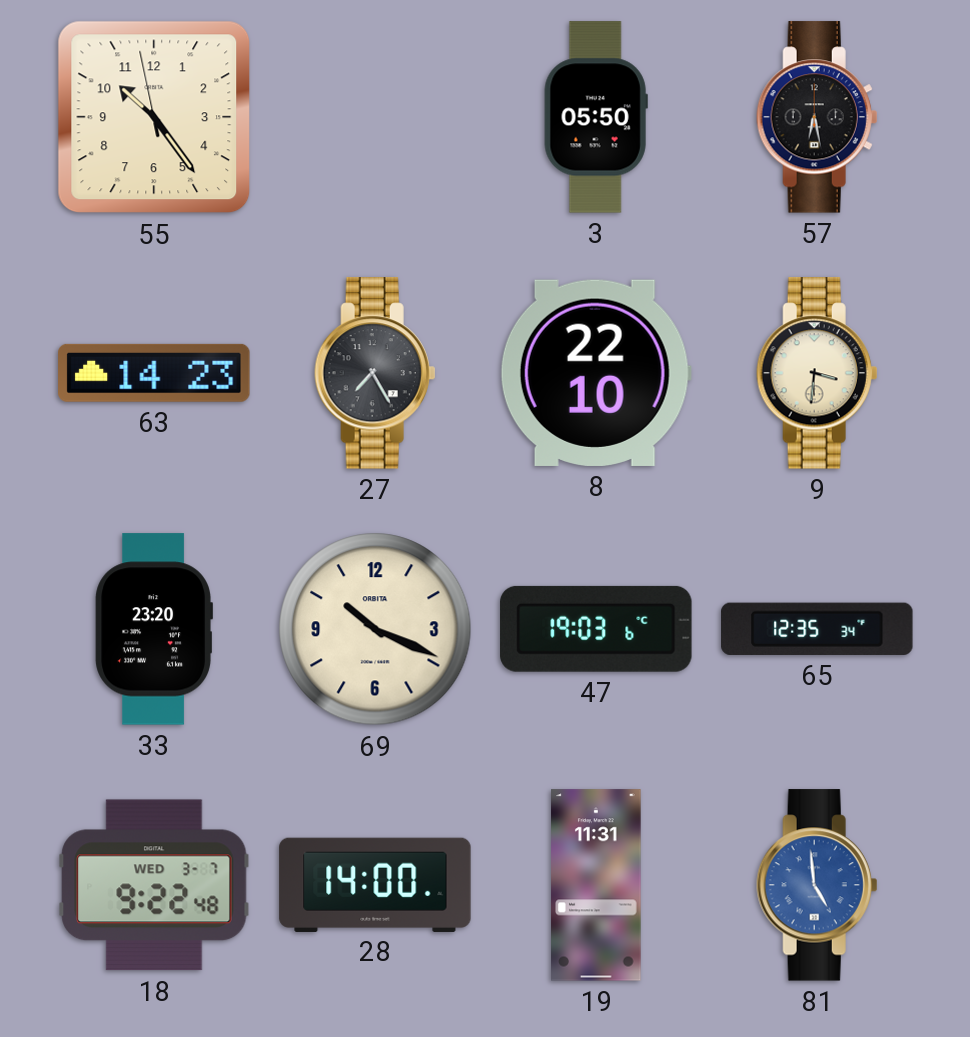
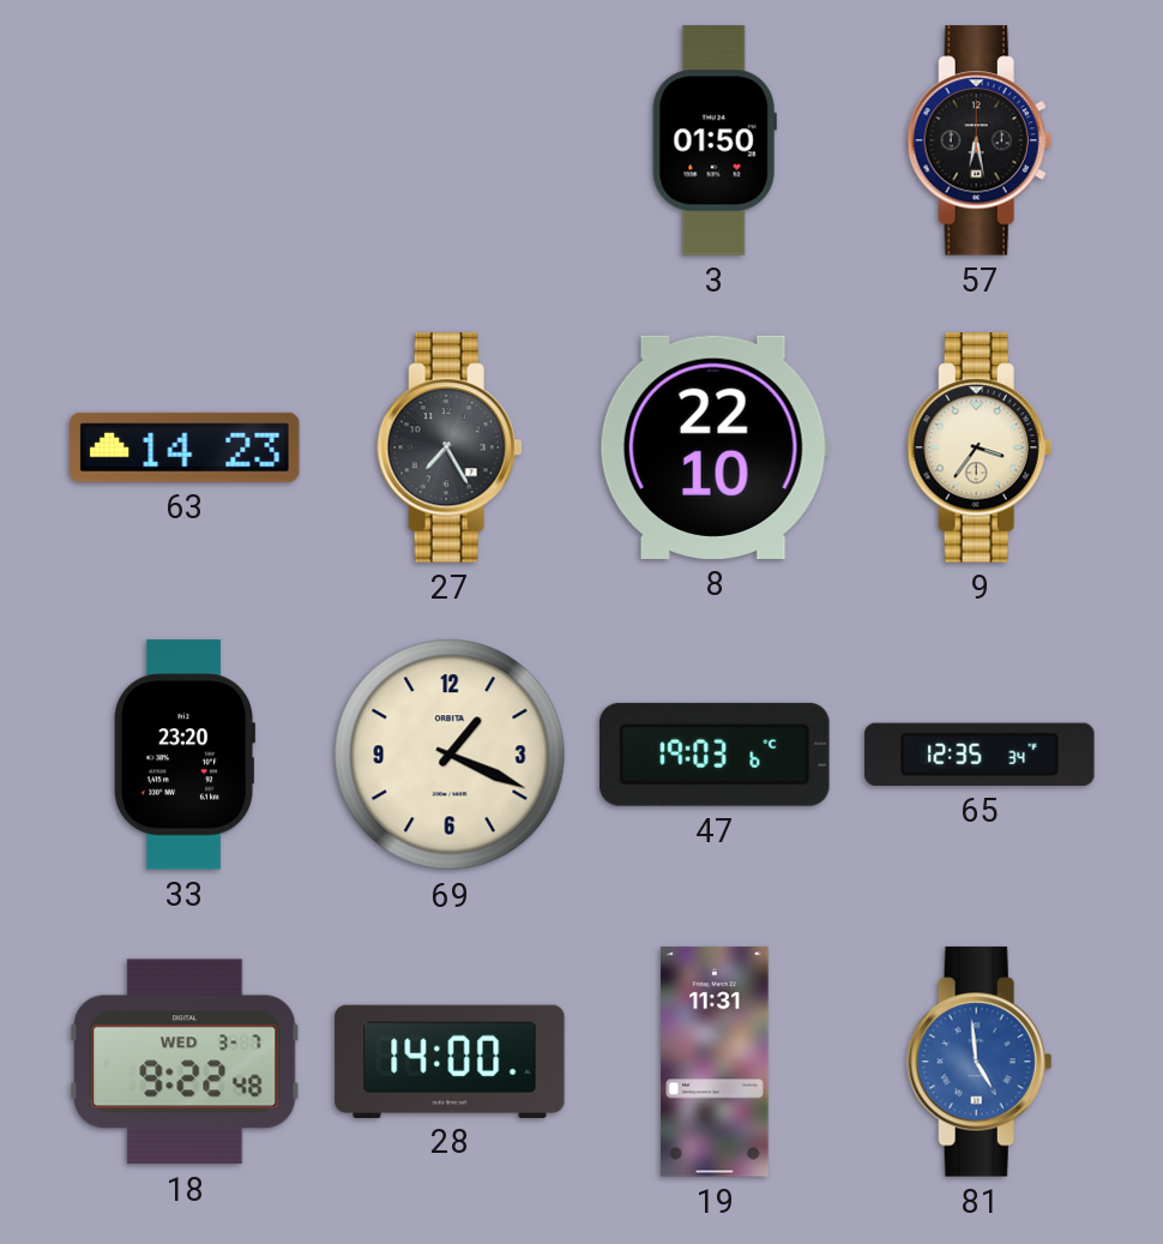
55: 10:23 -> none (154, 117)
3: 05:50 -> 01:50 (715, 140)
9: 3:31 -> 3:36 (980, 447)
69: 10:19 -> 1:19 (450, 755)
